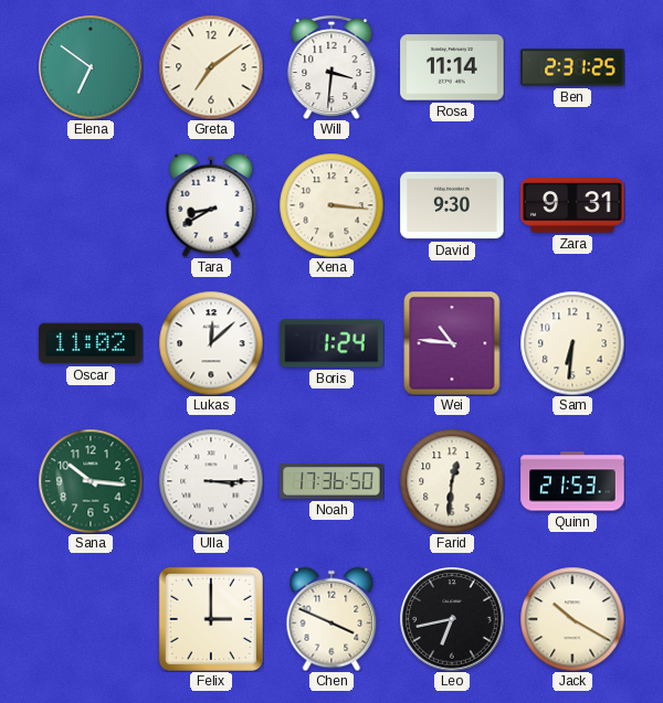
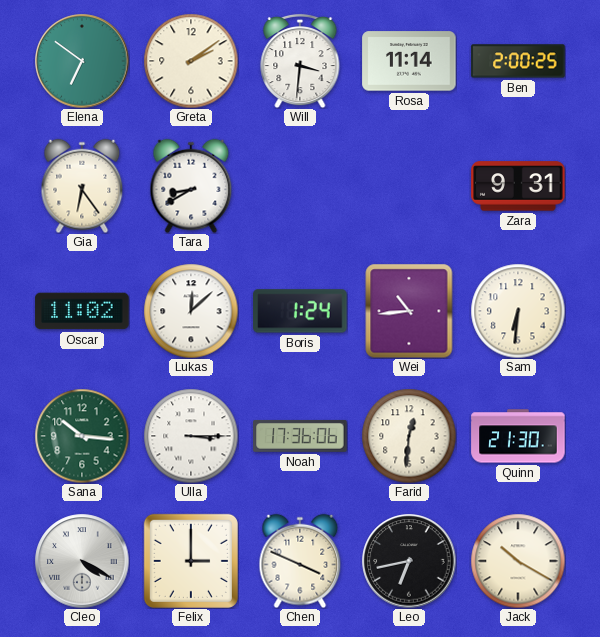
Greta: 7:09 -> 2:09 (191, 61)
Ben: 2:31 -> 2:00 (518, 61)
Gia: none -> 6:24 (82, 186)
Xena: 3:16 -> none (331, 205)
David: 9:30 -> none (452, 205)
Wei: 10:46 -> 10:44 (409, 311)
Noah: 17:36:50 -> 17:36:06 (300, 436)
Quinn: 21:53 -> 21:30 (518, 436)
Cleo: none -> 4:20 (82, 561)
